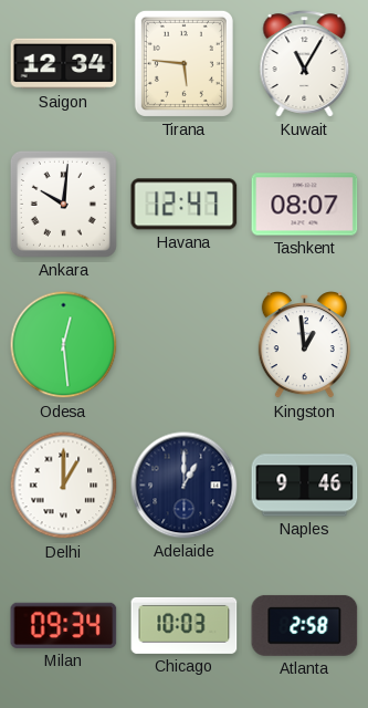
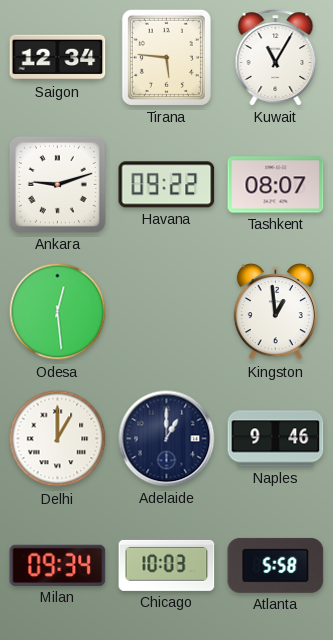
Ankara: 10:01 -> 9:12 (57, 184)
Havana: 12:47 -> 09:22 (167, 185)
Atlanta: 2:58 -> 5:58 (276, 565)
